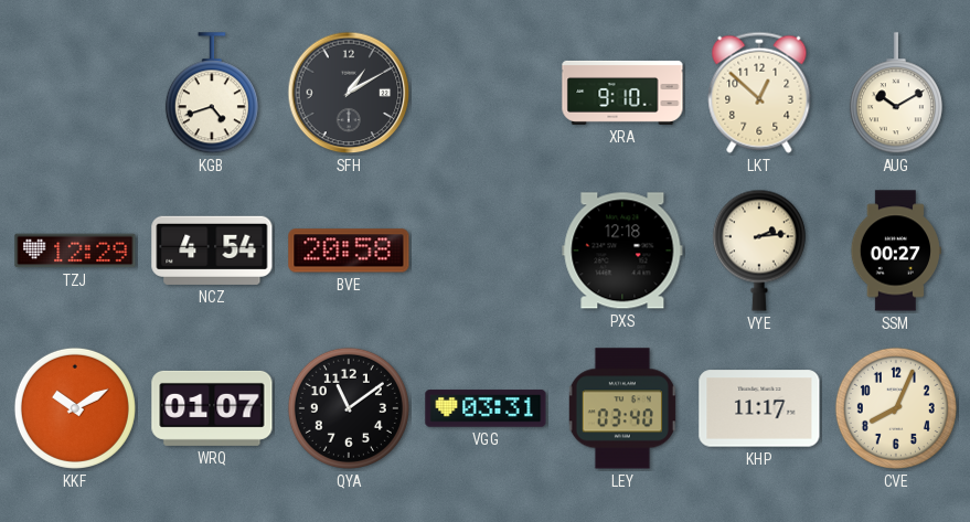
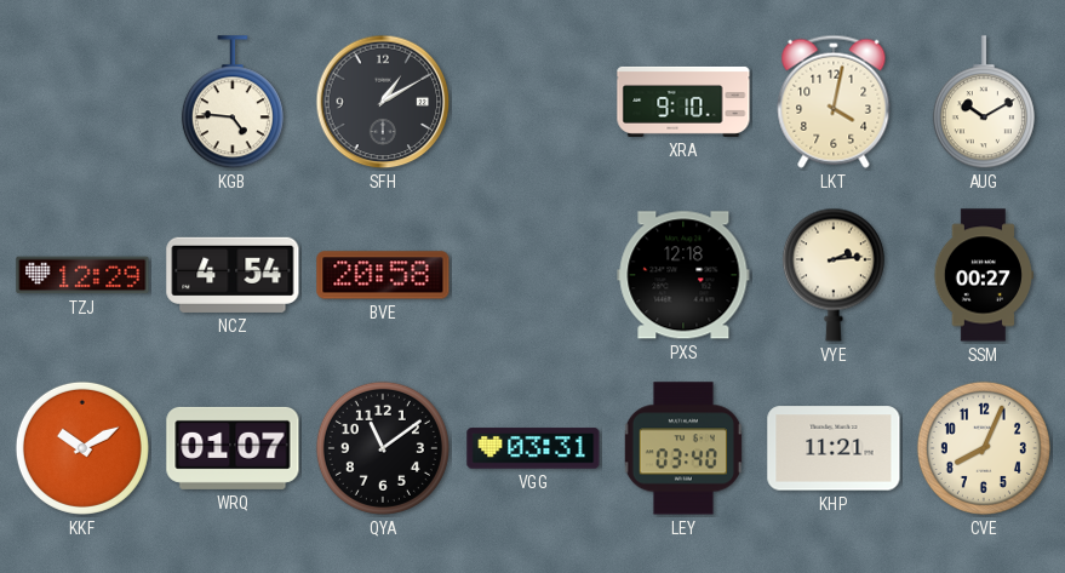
KGB: 4:42 -> 4:46 (233, 103)
LKT: 12:52 -> 4:02 (834, 102)
KHP: 11:17 -> 11:21 (834, 448)
